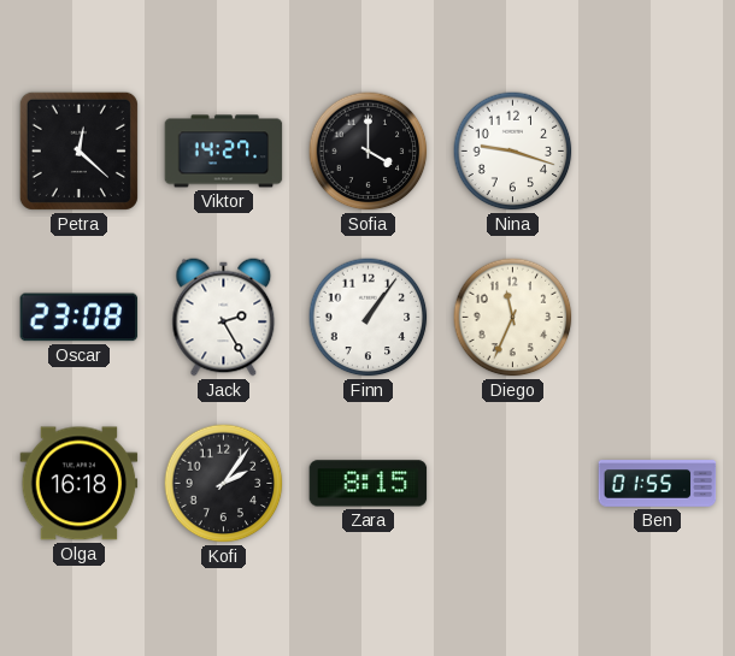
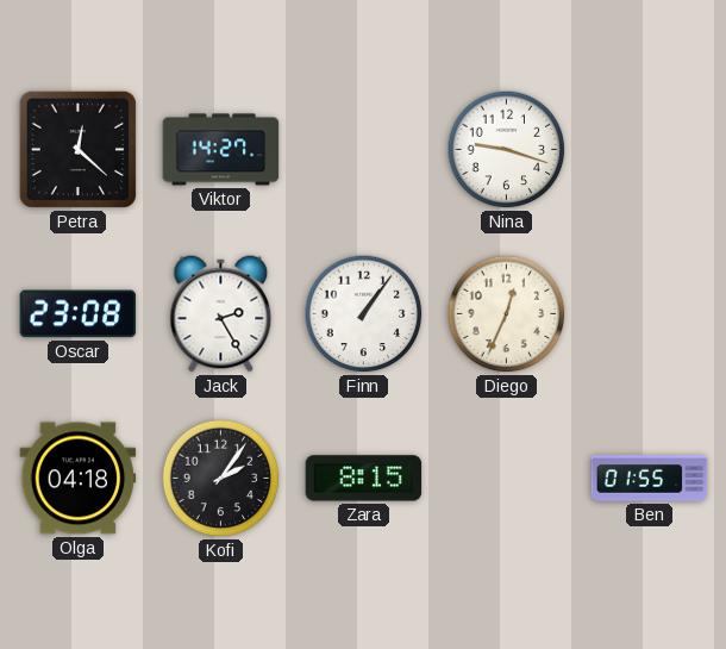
Sofia: 4:00 -> none (369, 152)
Diego: 11:34 -> 12:34 (507, 314)
Olga: 16:18 -> 04:18 (79, 479)
